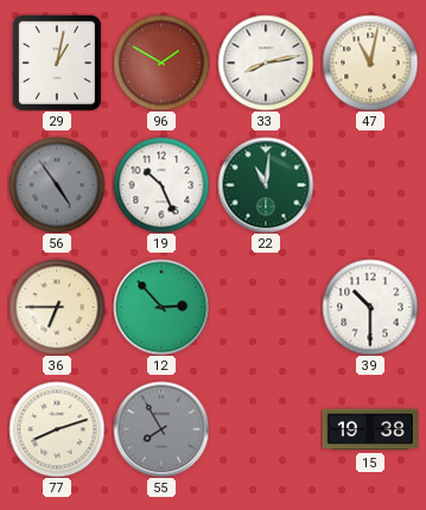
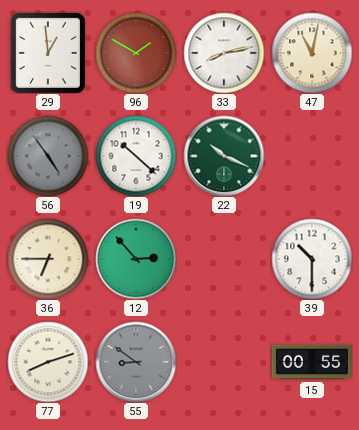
29: 1:02 -> 12:59 (48, 53)
19: 10:26 -> 10:22 (136, 156)
22: 11:01 -> 10:19 (224, 156)
55: 7:55 -> 8:51 (136, 362)
15: 19:38 -> 00:55 (312, 362)
